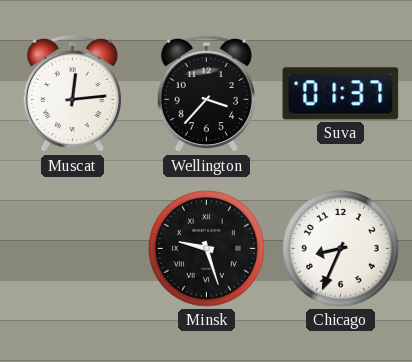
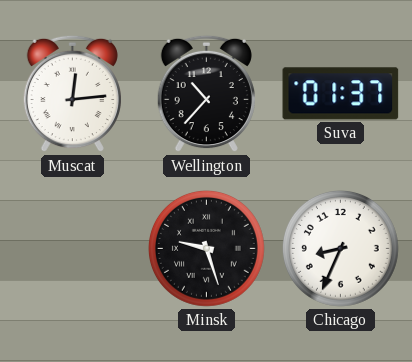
Wellington: 3:37 -> 10:37 (206, 94)
